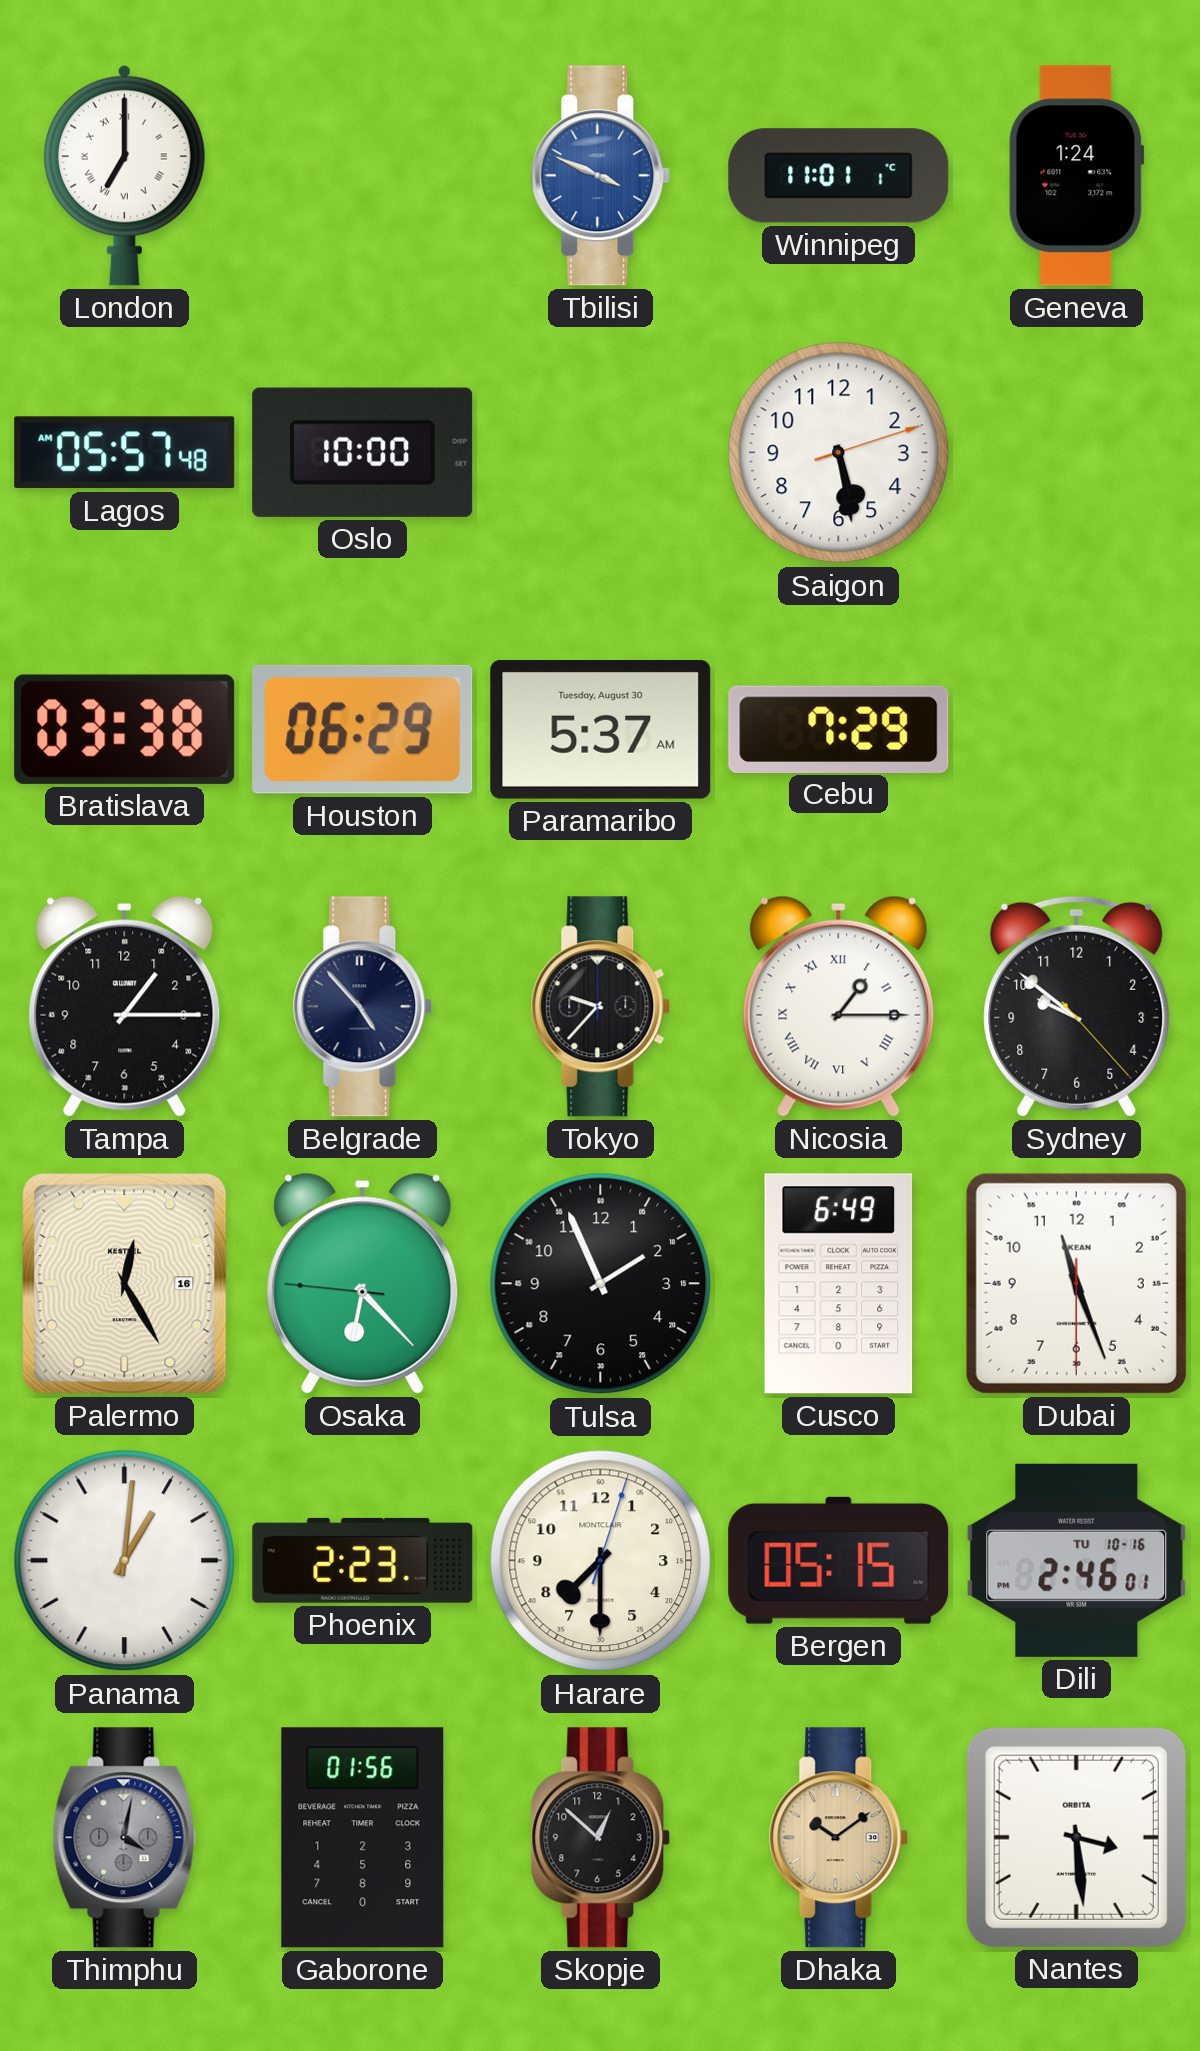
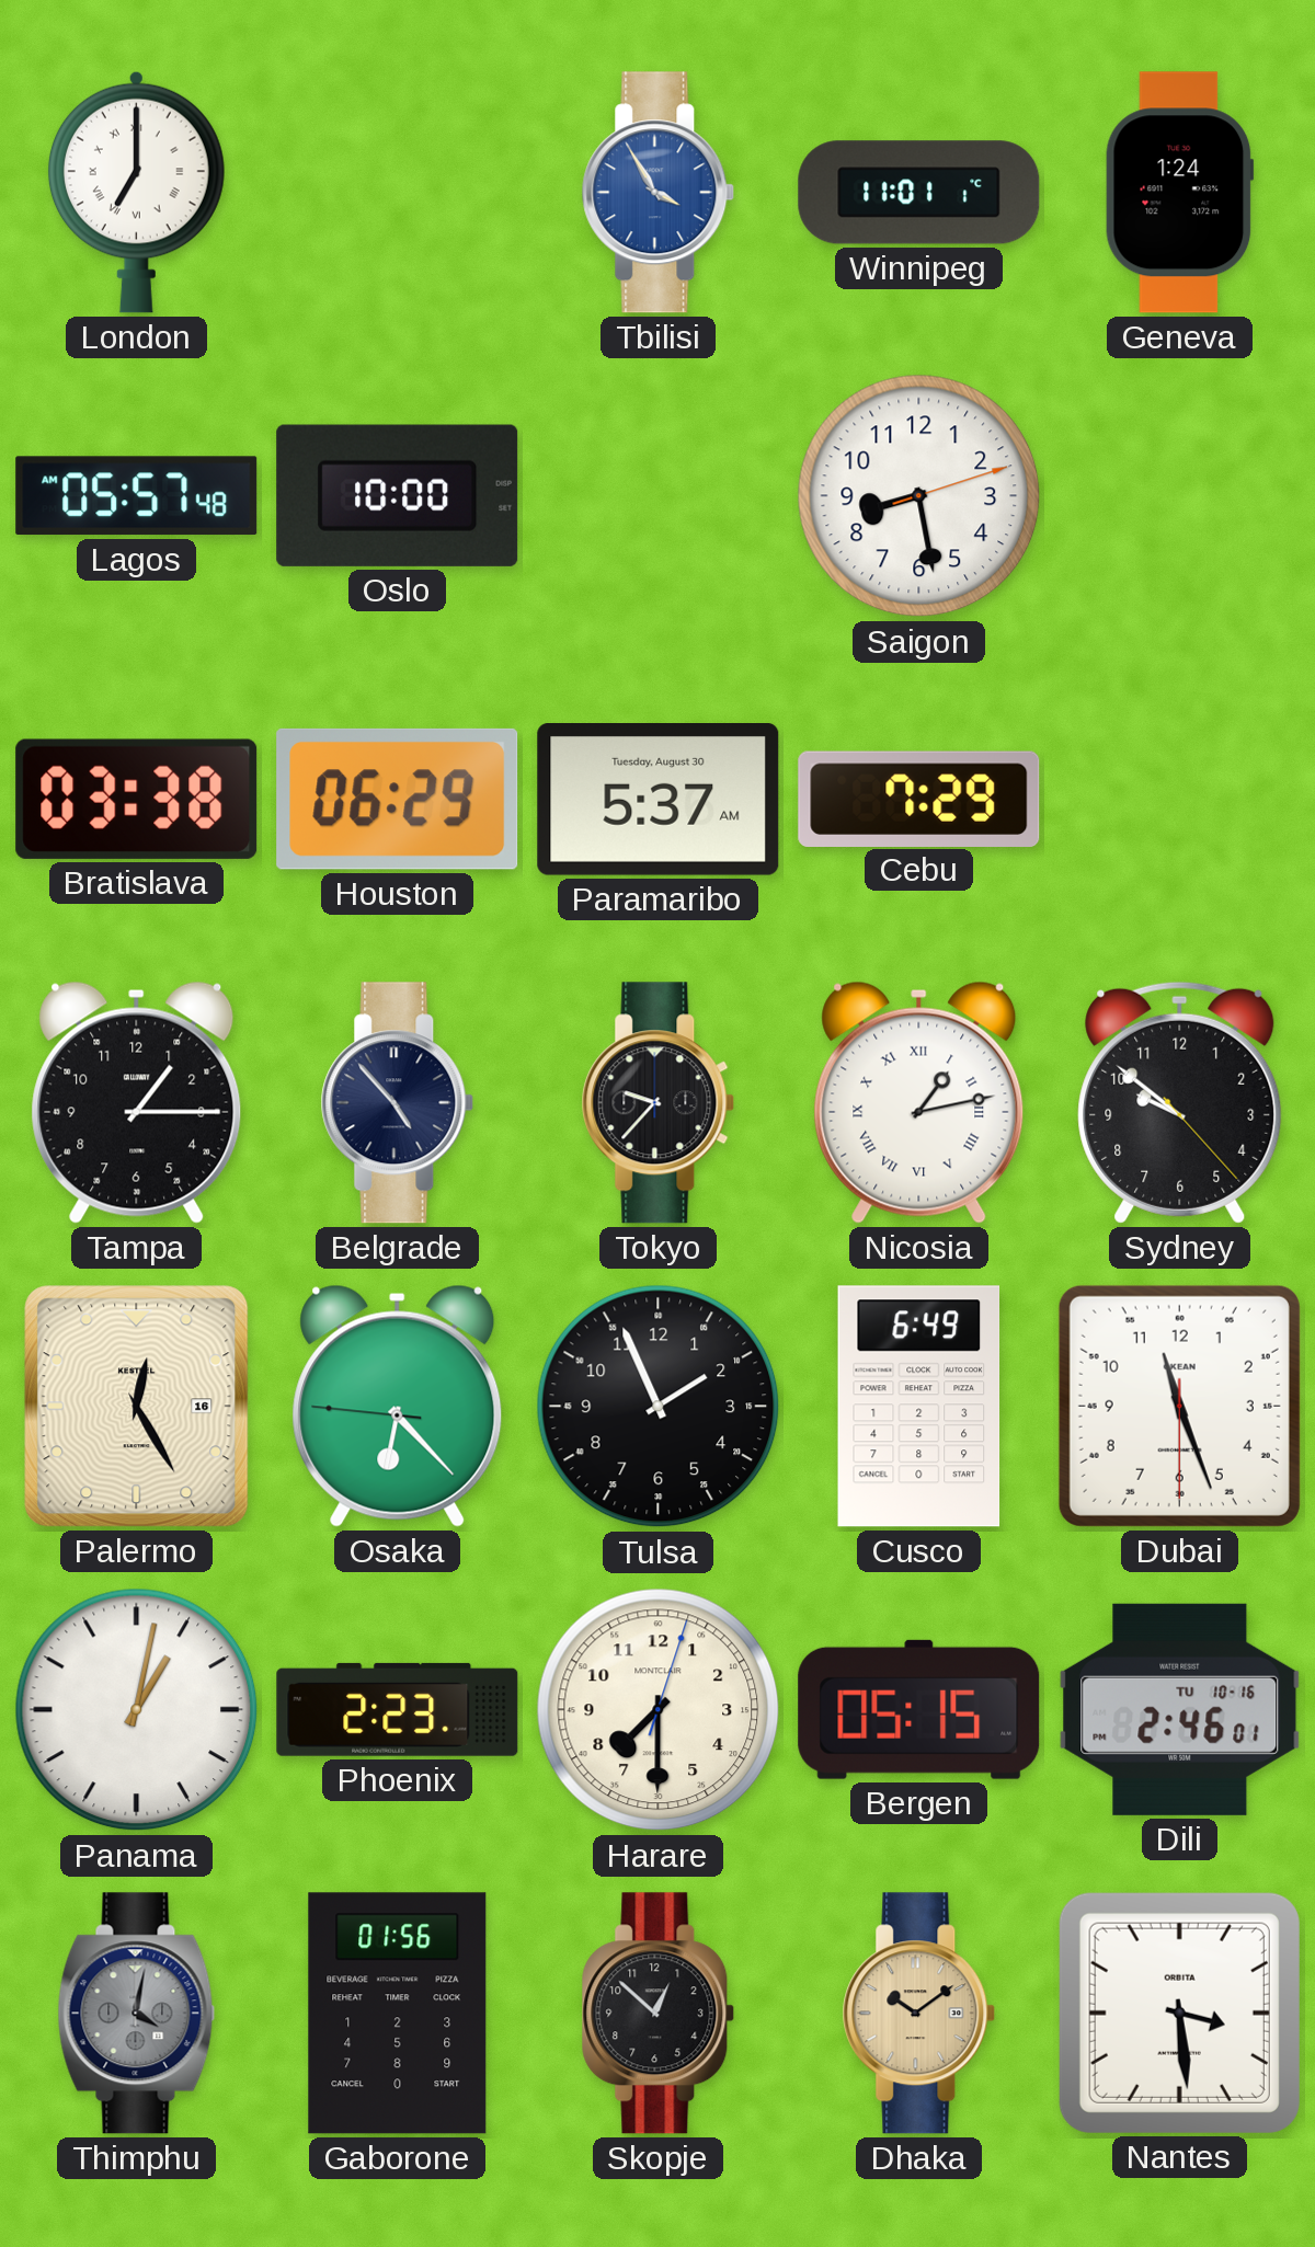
Tbilisi: 3:49 -> 3:55 (659, 193)
Saigon: 5:28 -> 8:28 (919, 496)
Nicosia: 1:15 -> 1:13 (919, 1102)
Panama: 1:01 -> 1:02 (137, 1710)
